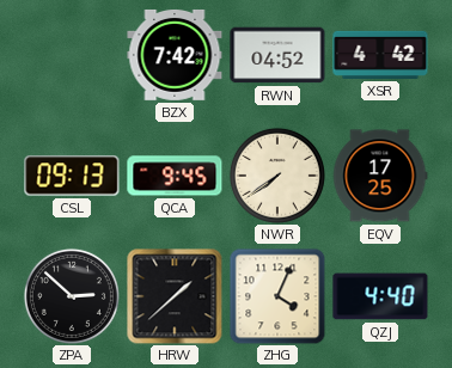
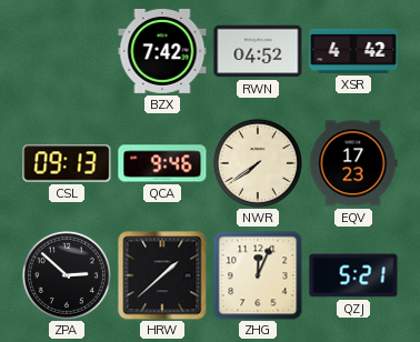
QCA: 9:45 -> 9:46 (162, 163)
EQV: 17:25 -> 17:23 (353, 163)
ZHG: 4:04 -> 12:04 (258, 275)
QZJ: 4:40 -> 5:21 (353, 275)
